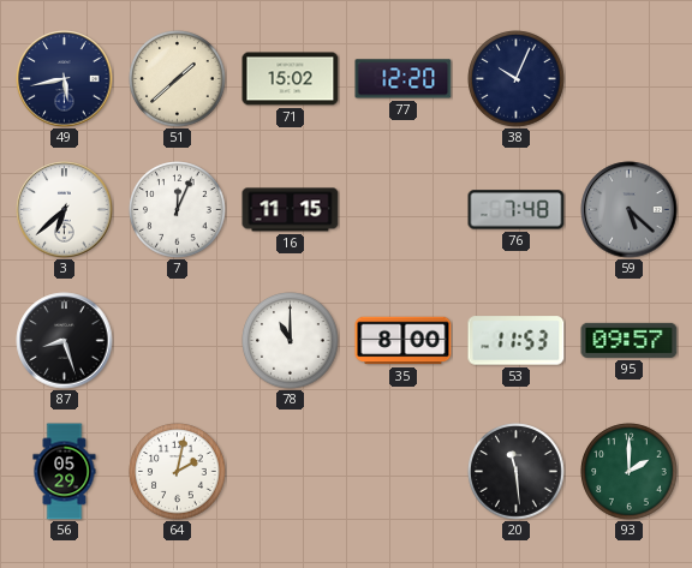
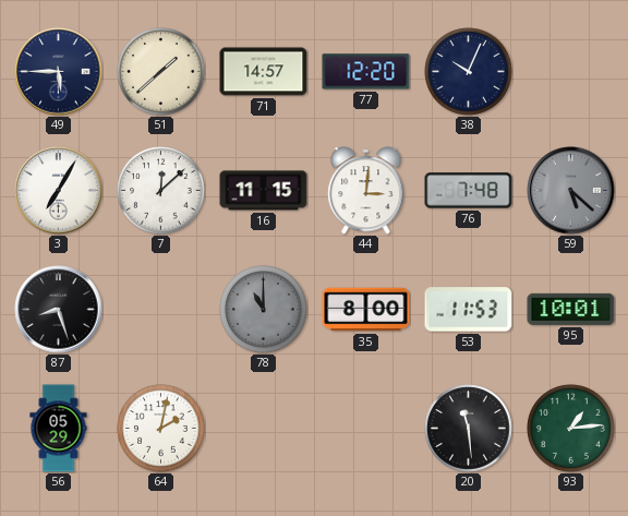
49: 5:43 -> 5:45 (59, 72)
71: 15:02 -> 14:57 (264, 72)
3: 6:38 -> 7:05 (59, 191)
7: 12:04 -> 12:08 (161, 191)
44: none -> 3:01 (366, 191)
78 dial: white -> grey (264, 310)
95: 09:57 -> 10:01 (571, 309)
93: 2:00 -> 1:14 (571, 429)
